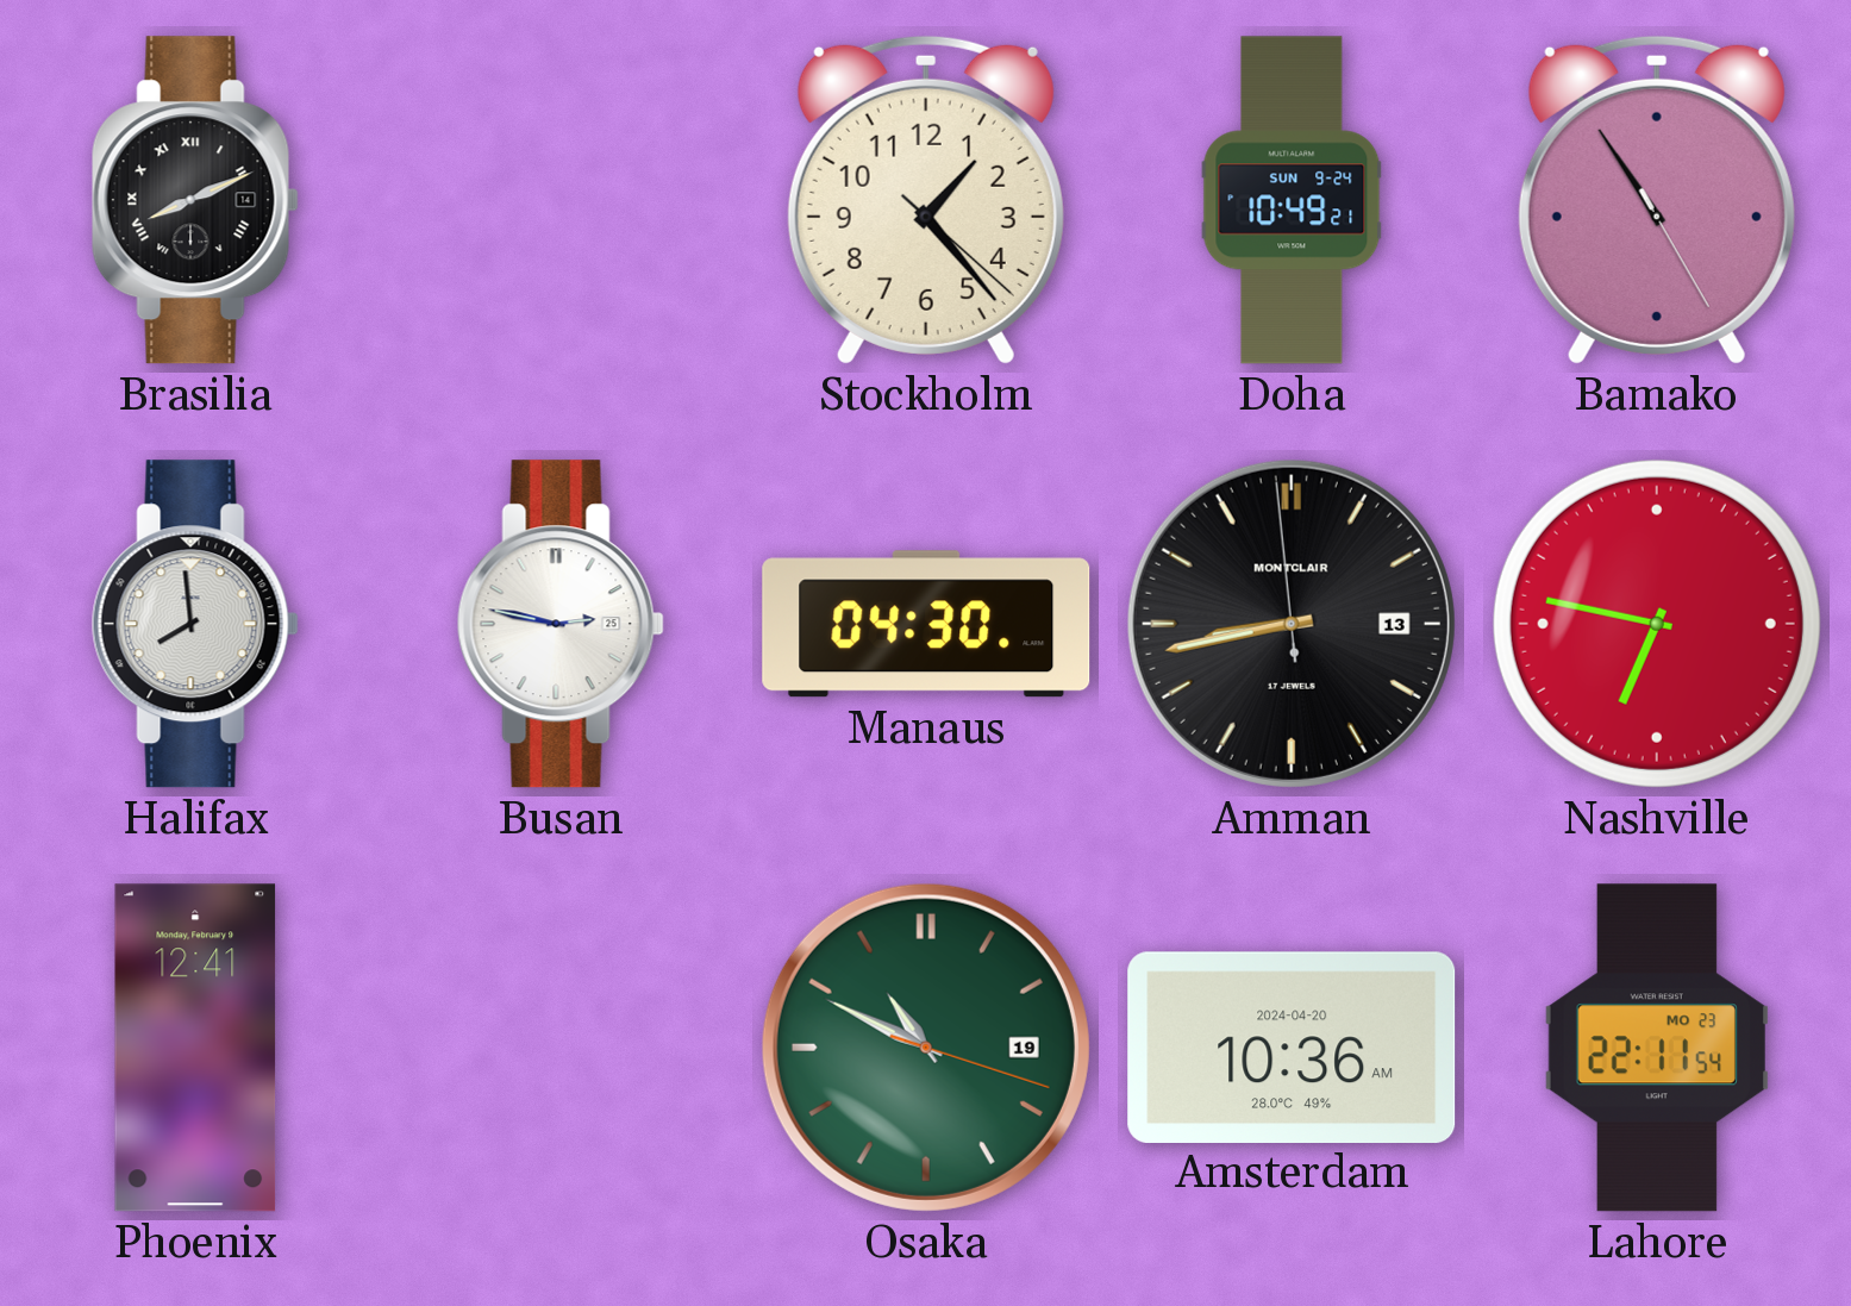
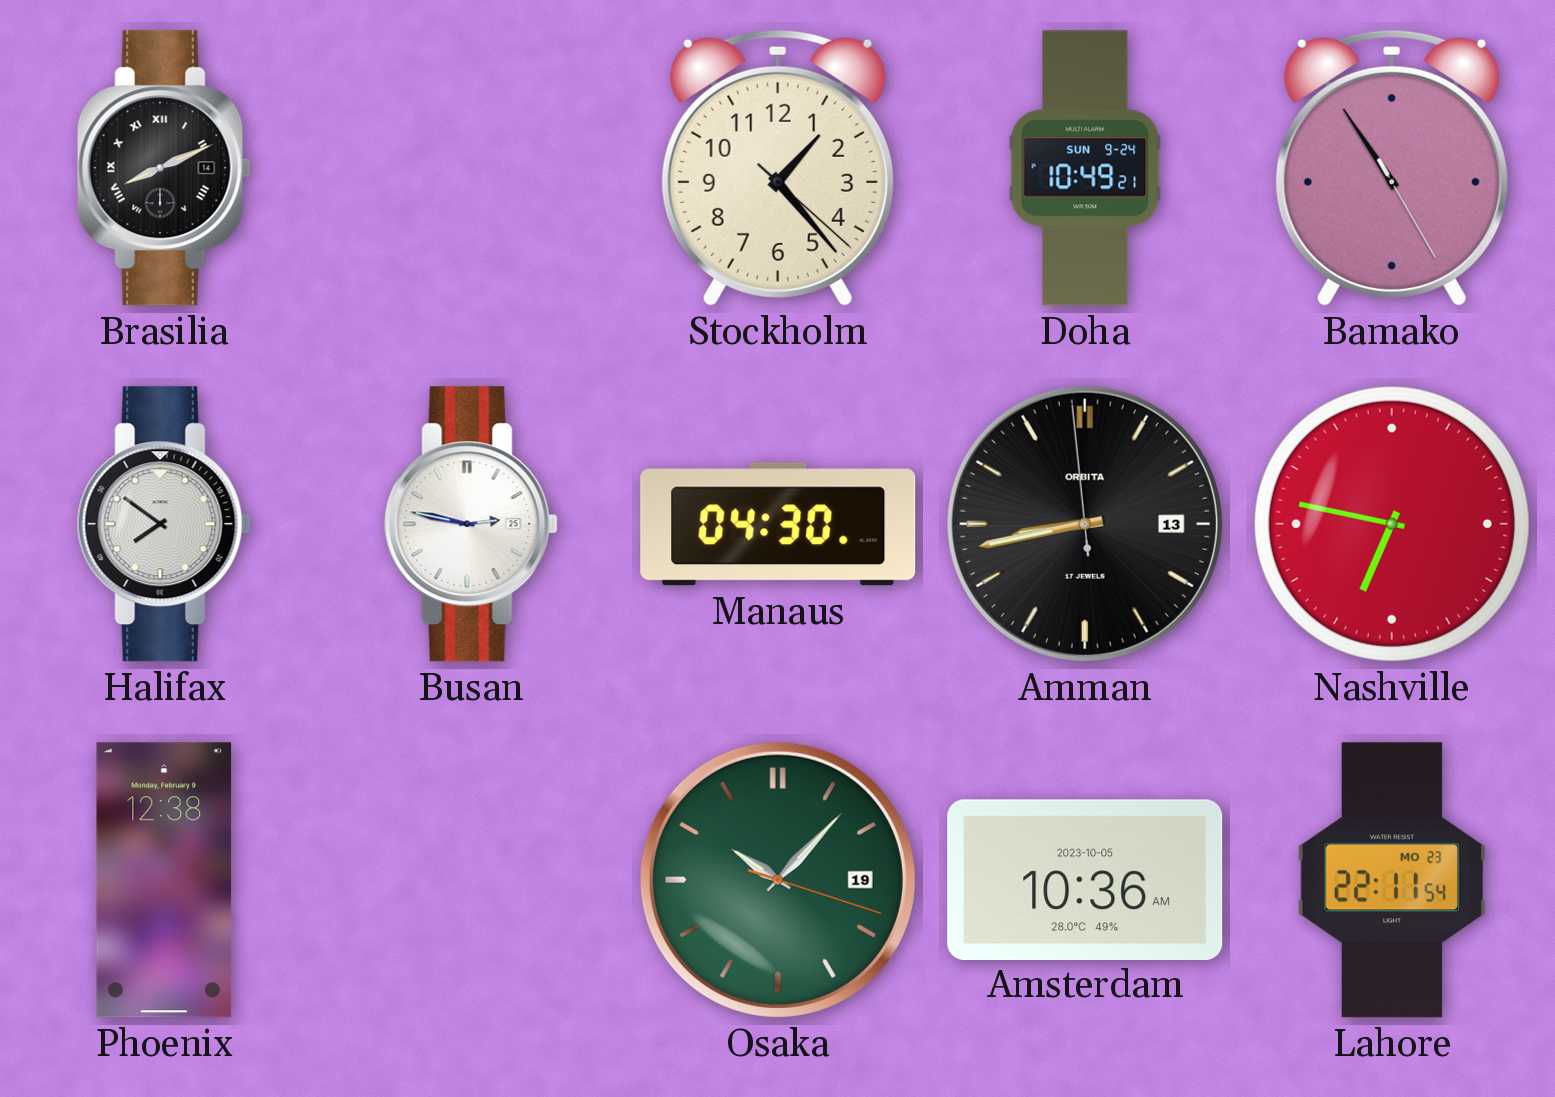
Halifax: 7:59 -> 7:51 (164, 524)
Amman brand: MONTCLAIR -> ORBITA (1085, 524)
Phoenix: 12:41 -> 12:38 (164, 880)
Osaka: 10:49 -> 10:07 (778, 880)
Amsterdam date: 2024-04-20 -> 2023-10-05 (1085, 879)
